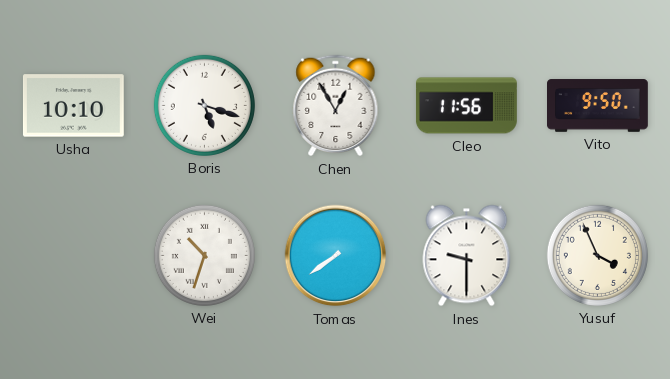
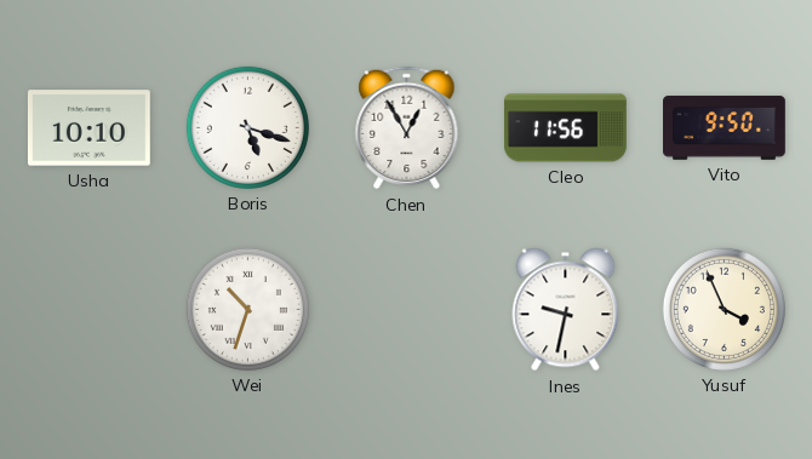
Tomas: 7:39 -> none (336, 256)
Ines: 9:30 -> 9:32 (566, 310)
